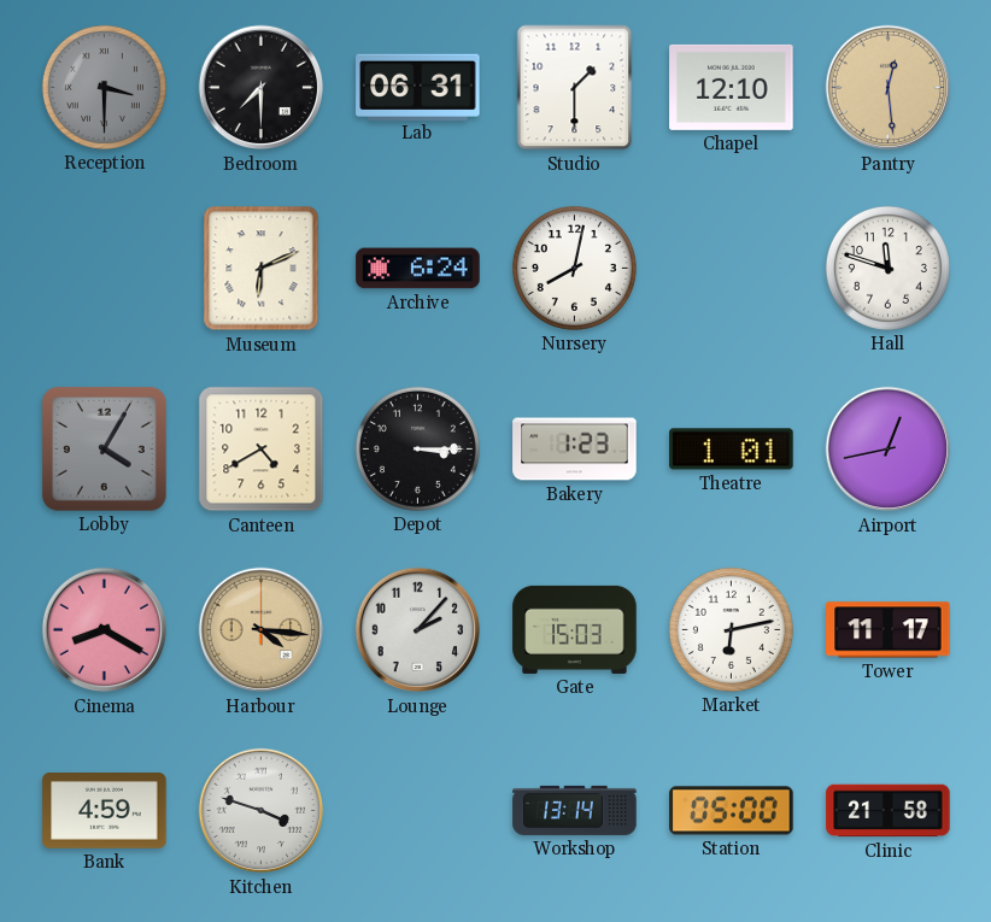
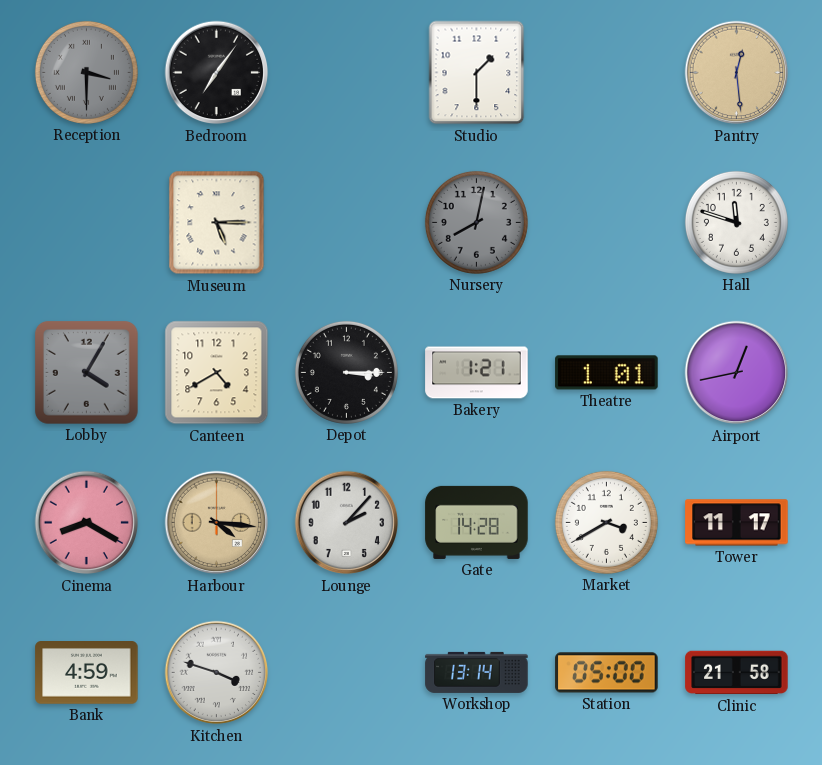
Bedroom: 7:30 -> 7:06 (217, 73)
Lab: 06:31 -> none (418, 87)
Chapel: 12:10 -> none (732, 87)
Museum: 6:11 -> 5:15 (217, 223)
Archive: 6:24 -> none (418, 269)
Nursery dial: white -> grey (476, 222)
Bakery: 1:23 -> 1:21 (477, 373)
Gate: 15:03 -> 14:28 (477, 522)
Market: 6:13 -> 3:40 (606, 522)
